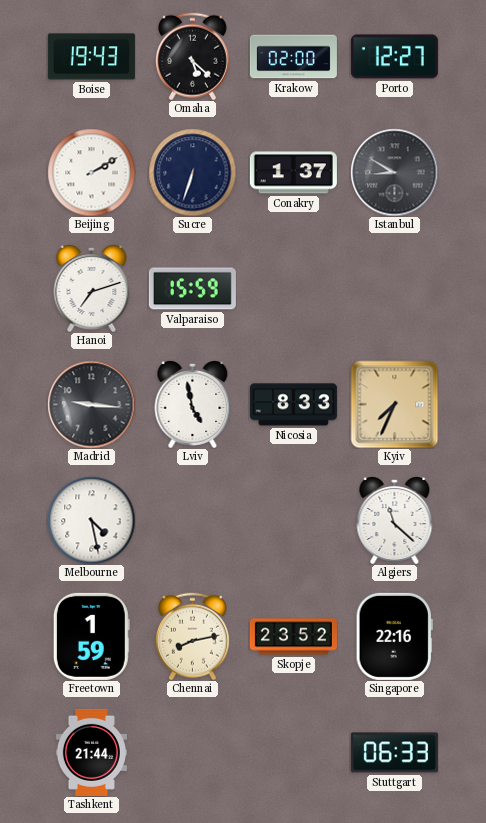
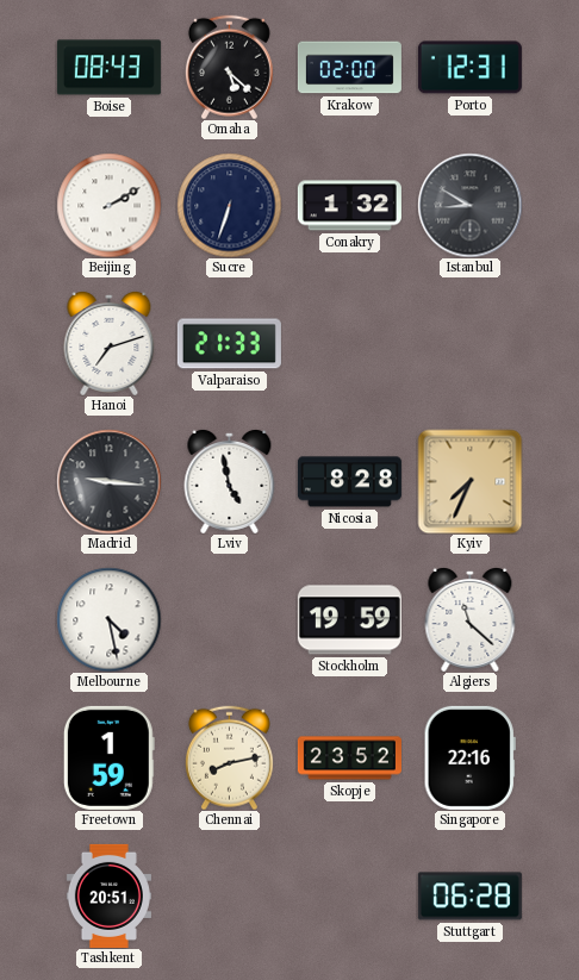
Boise: 19:43 -> 08:43 (108, 68)
Porto: 12:27 -> 12:31 (469, 68)
Conakry: 1:37 -> 1:32 (349, 206)
Valparaiso: 15:59 -> 21:33 (229, 344)
Nicosia: 8:33 -> 8:28 (349, 482)
Stockholm: none -> 19:59 (349, 620)
Tashkent: 21:44 -> 20:51 (108, 895)
Stuttgart: 06:33 -> 06:28 (469, 897)
